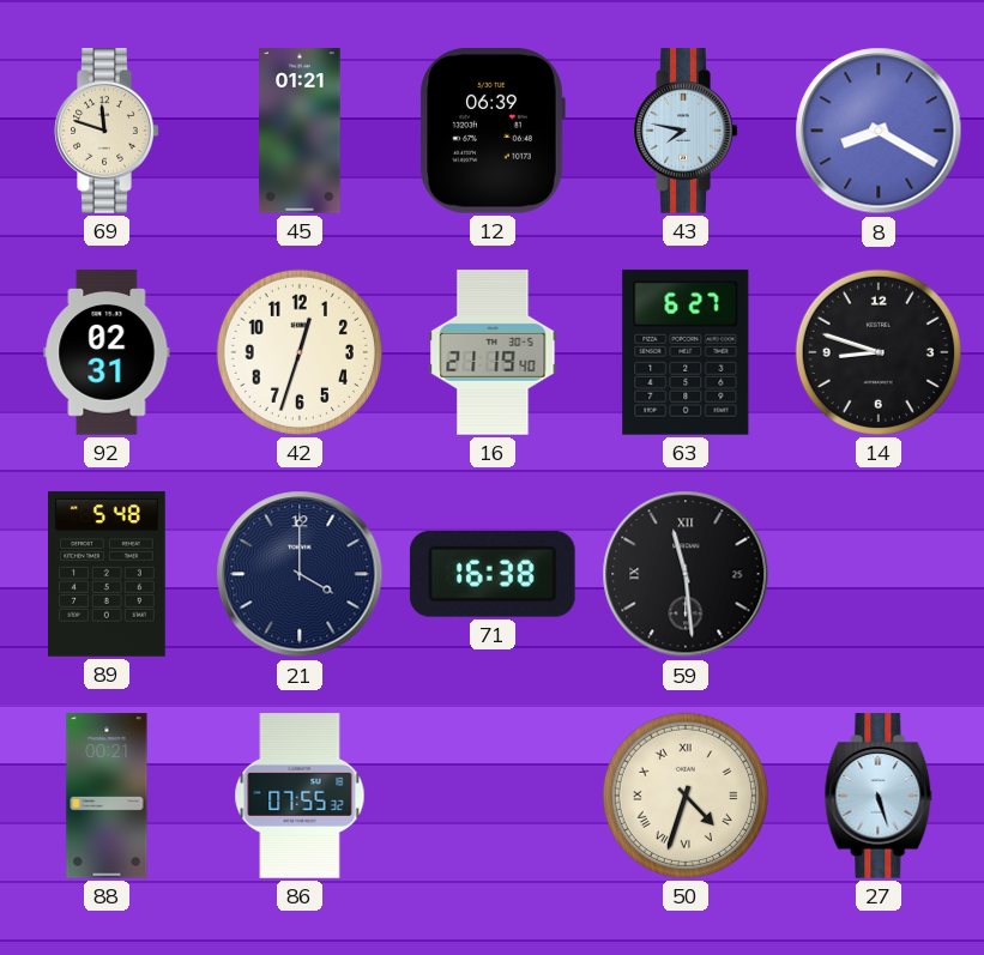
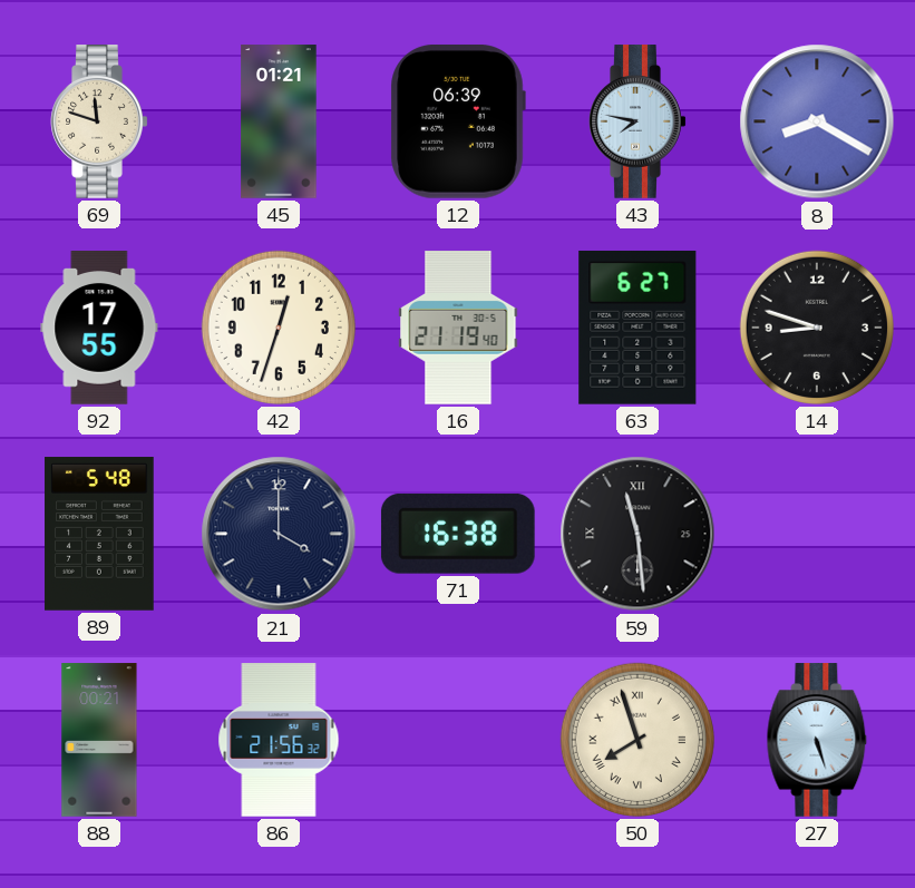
92: 02:31 -> 17:55 (99, 328)
86: 07:55 -> 21:56 (279, 740)
50: 4:33 -> 7:57 (637, 740)
